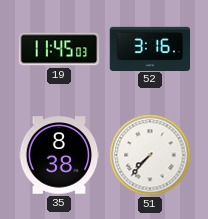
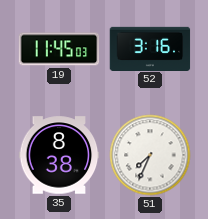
51: 7:37 -> 7:34 (150, 155)
